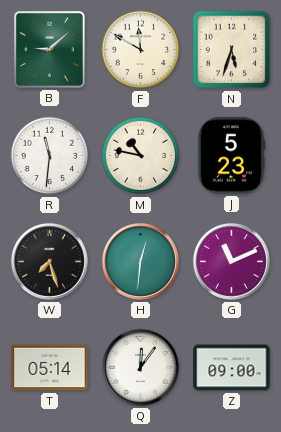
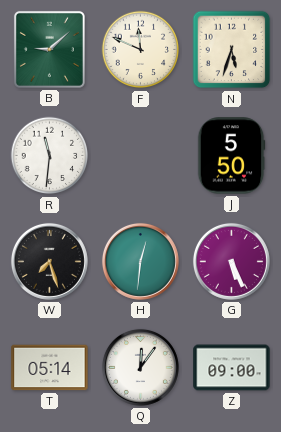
F: 11:50 -> 11:49 (141, 50)
M: 10:47 -> none (141, 156)
J: 5:23 -> 5:50 (231, 156)
G: 11:11 -> 5:26 (231, 261)
